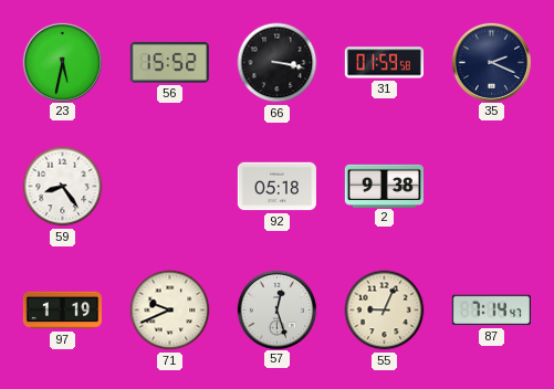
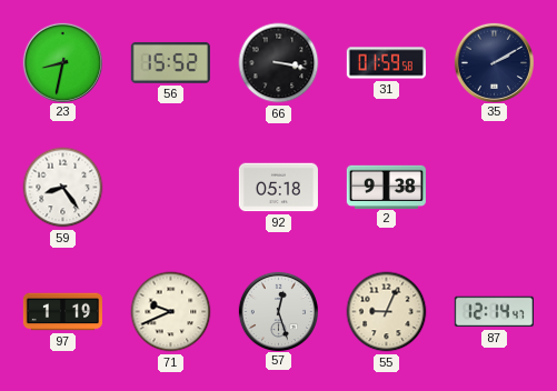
23: 5:32 -> 8:32 (62, 62)
35: 2:19 -> 2:10 (494, 62)
87: 7:14 -> 12:14 (494, 312)
